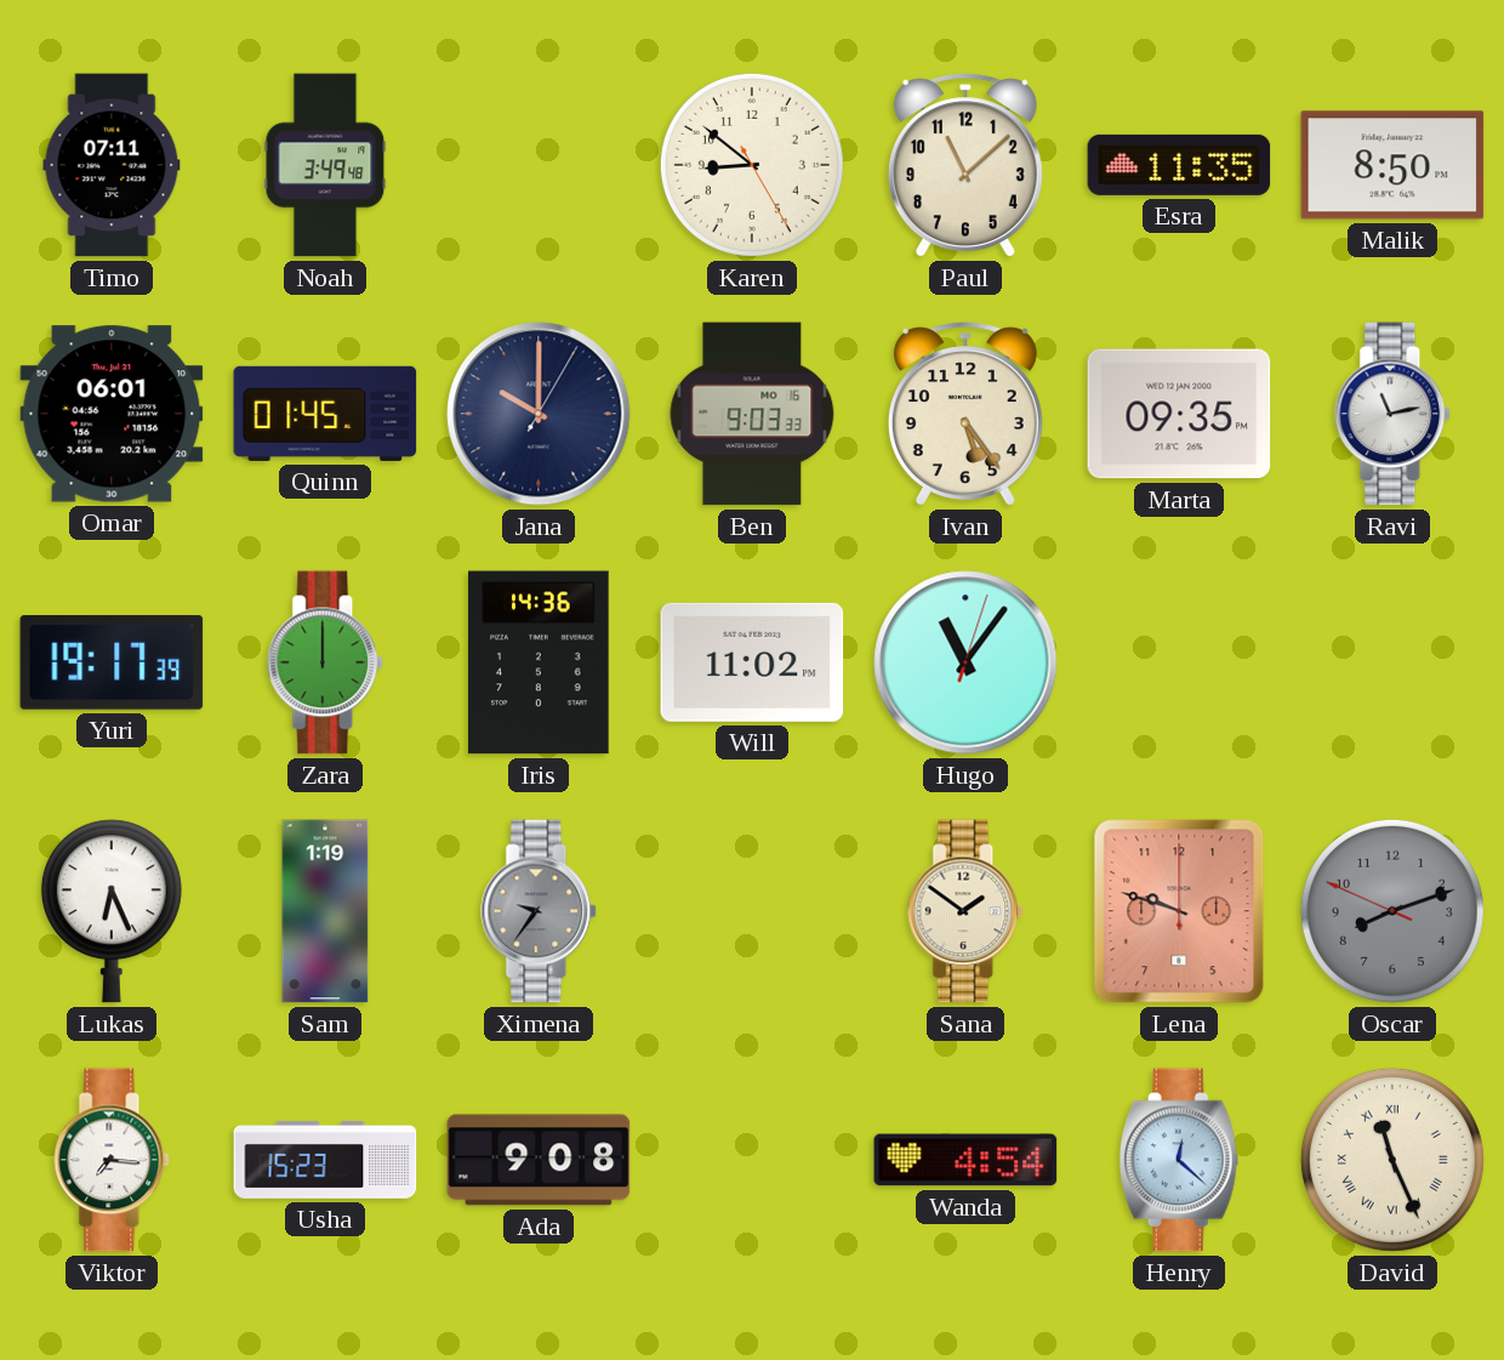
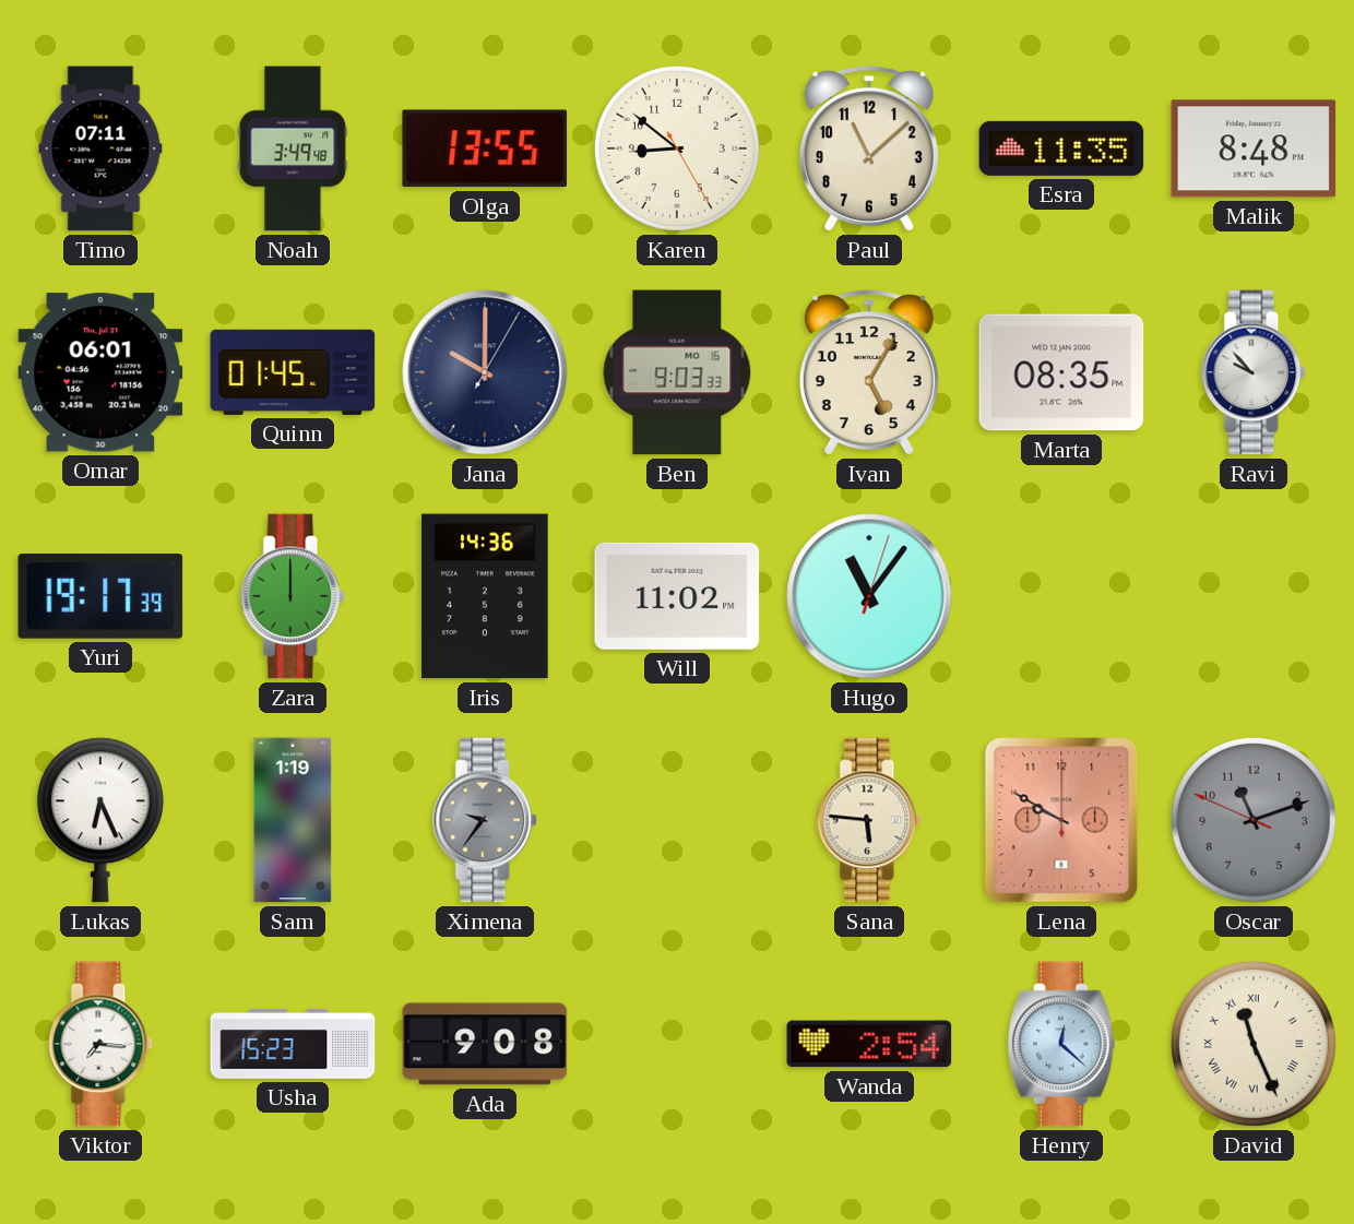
Olga: none -> 13:55 (485, 148)
Malik: 8:50 -> 8:48 (1254, 148)
Ivan: 5:24 -> 5:05 (869, 372)
Marta: 09:35 -> 08:35 (1061, 372)
Ravi: 11:13 -> 9:53 (1255, 372)
Sana: 1:51 -> 5:46 (870, 820)
Lena: 9:48 -> 9:50 (1061, 820)
Oscar: 8:11 -> 11:11 (1254, 820)
Wanda: 4:54 -> 2:54 (869, 1044)
